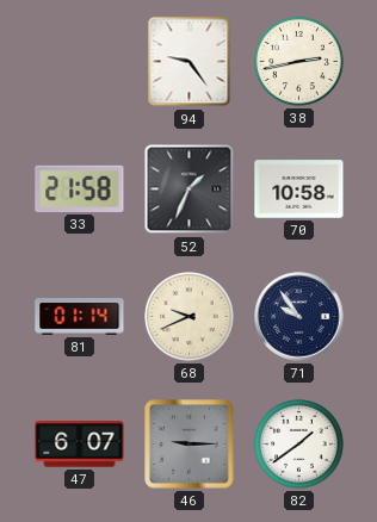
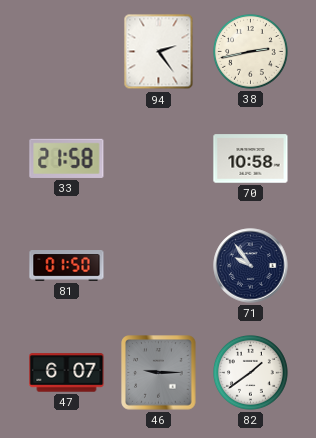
94: 9:24 -> 2:24 (159, 52)
52: 1:34 -> none (190, 189)
81: 01:14 -> 01:50 (67, 266)
68: 9:41 -> none (190, 317)
